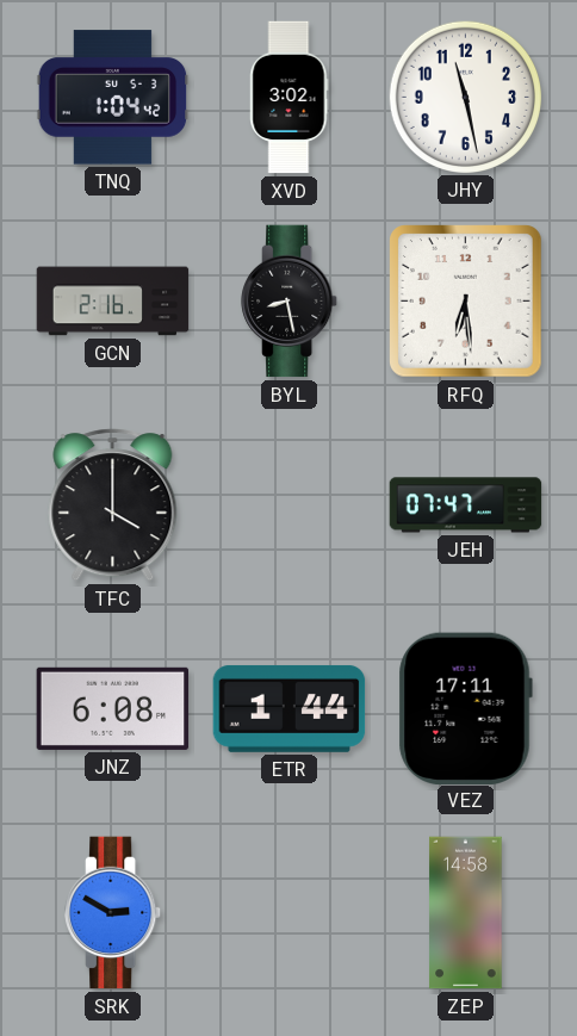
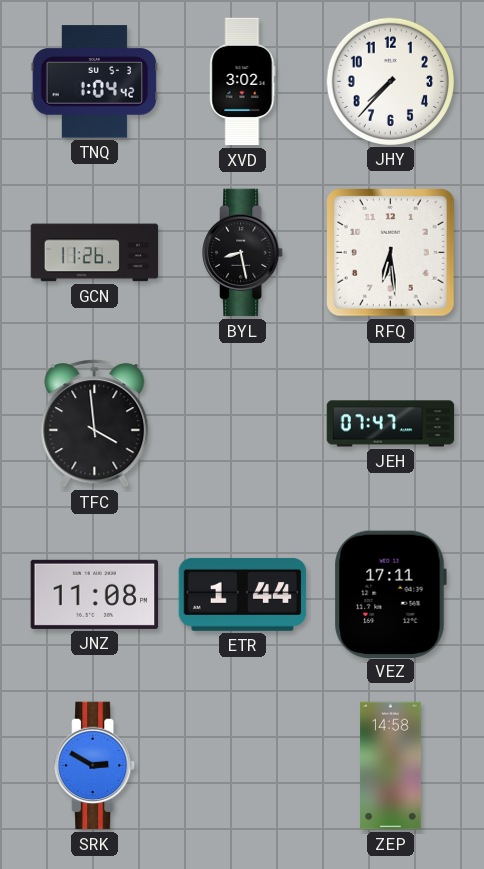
JHY: 11:28 -> 7:37 (390, 81)
GCN: 2:16 -> 11:26 (95, 253)
TFC: 4:00 -> 3:59 (95, 424)
JNZ: 6:08 -> 11:08 (95, 594)
